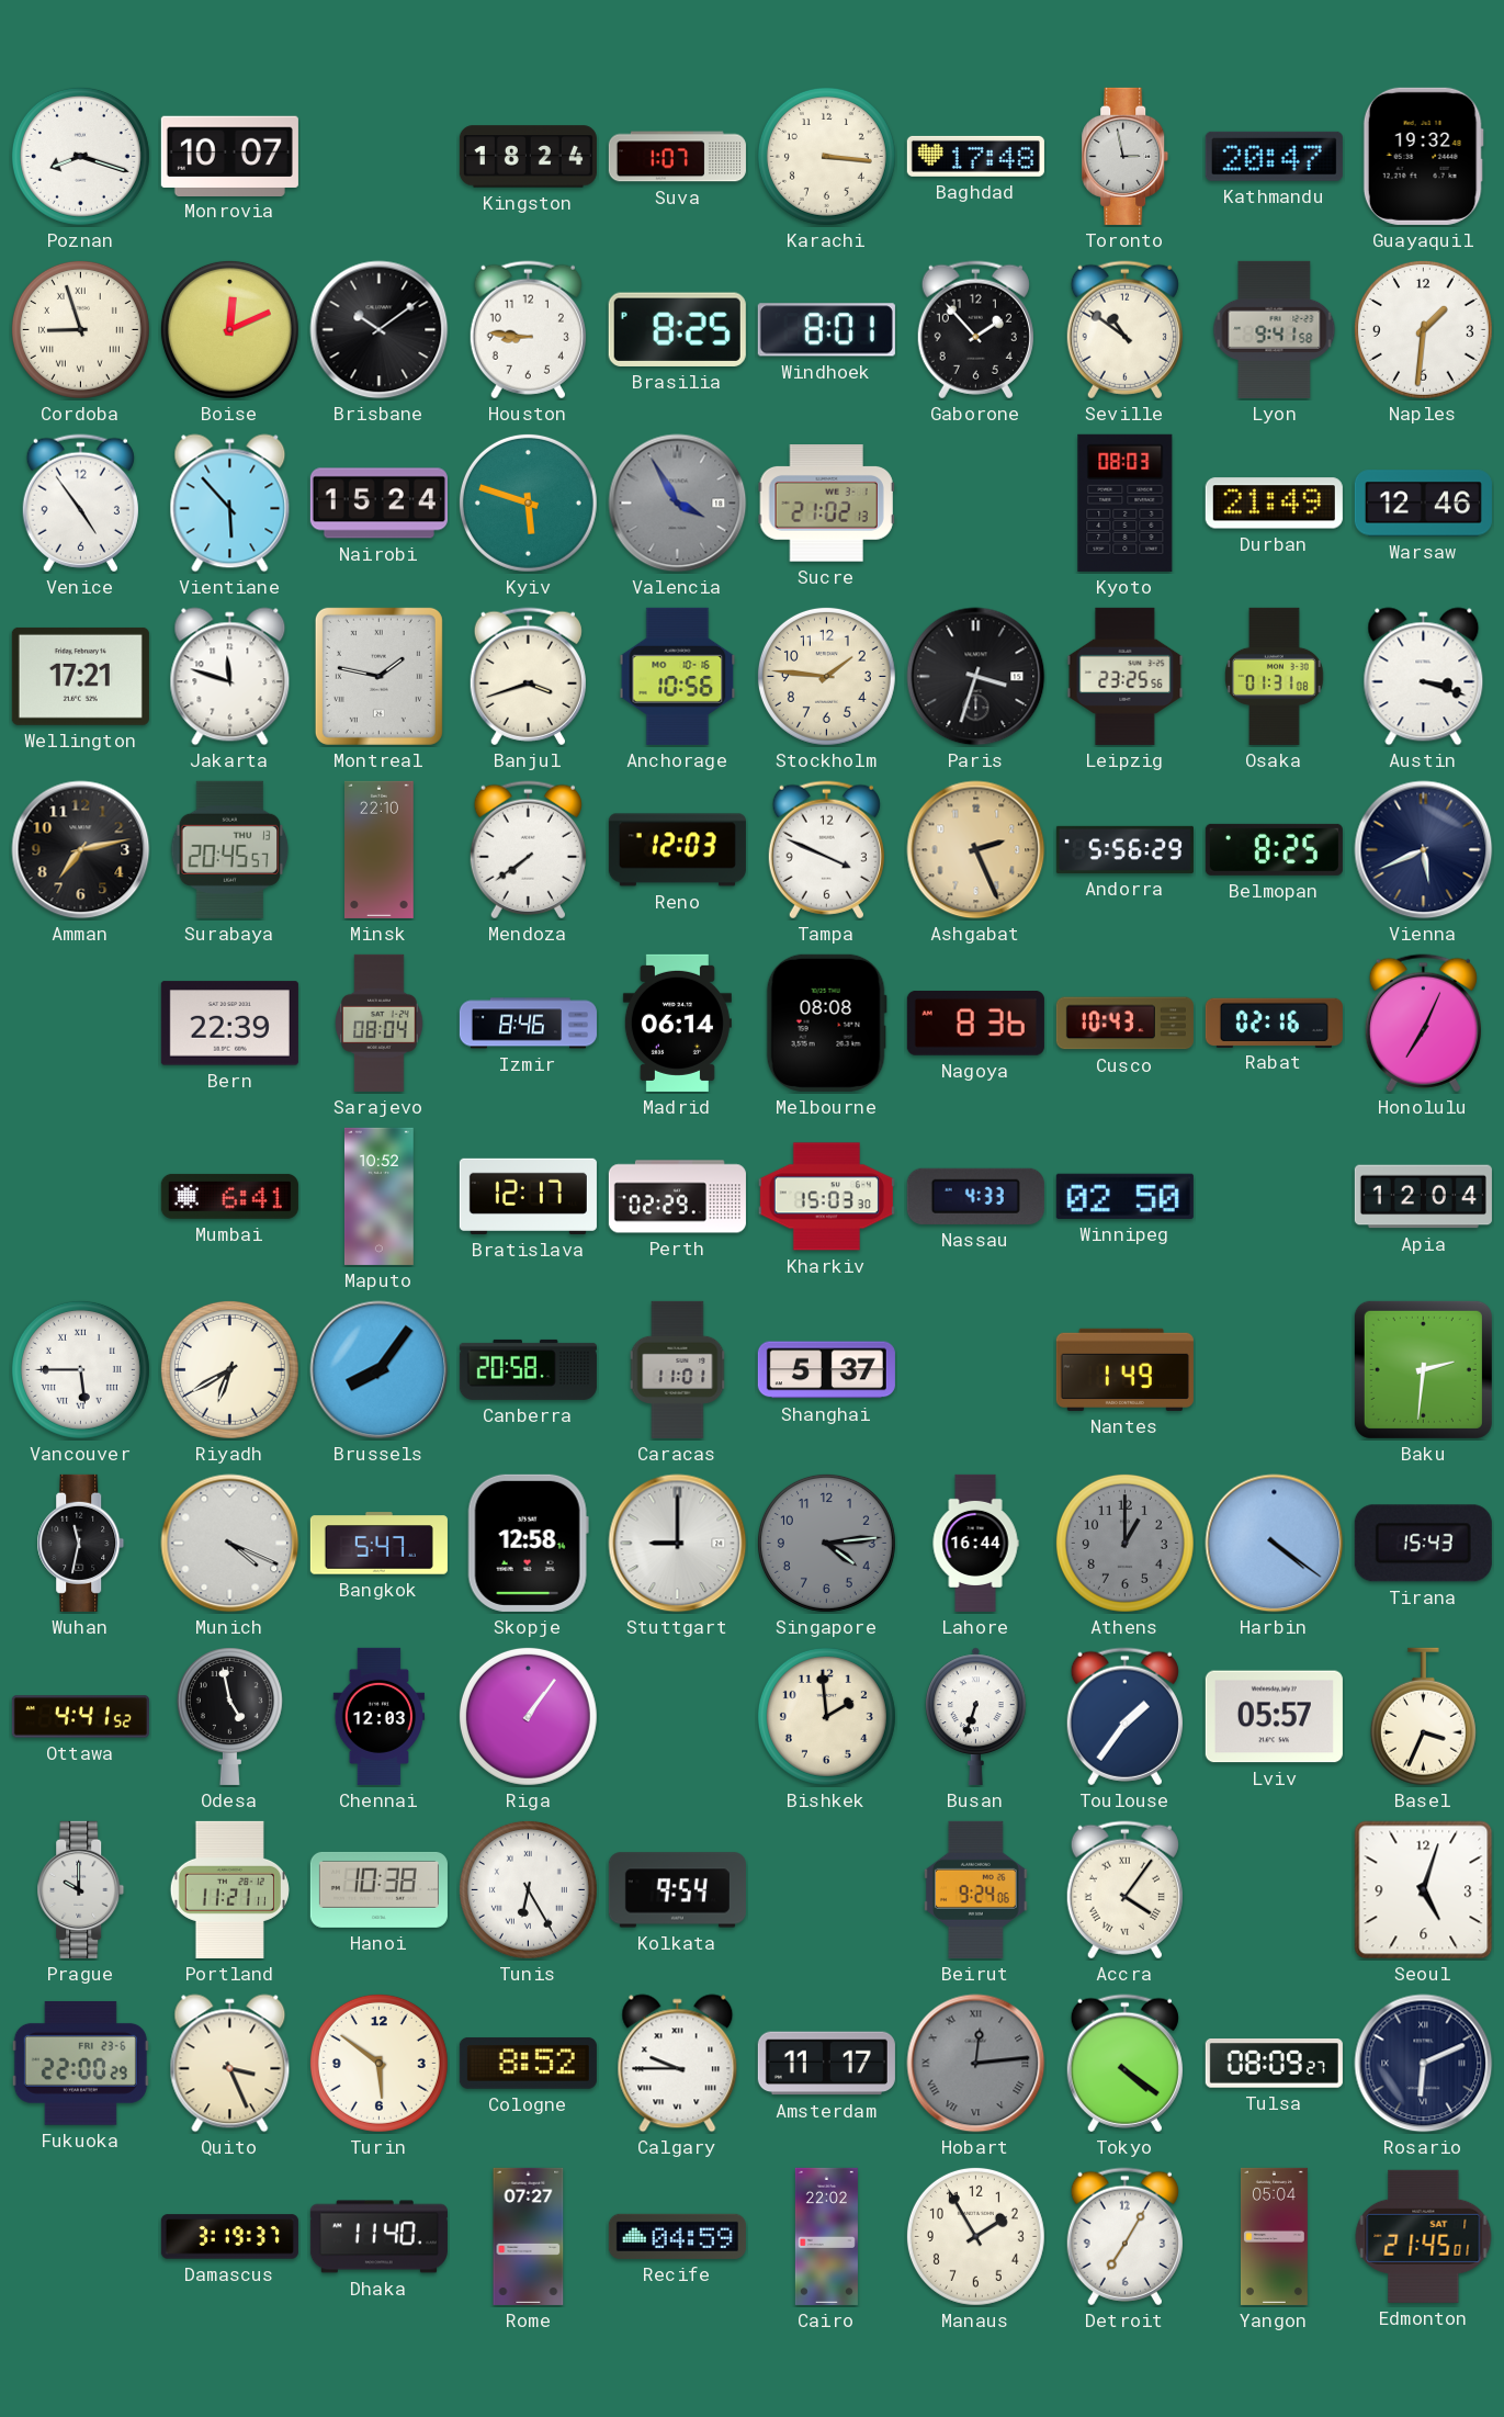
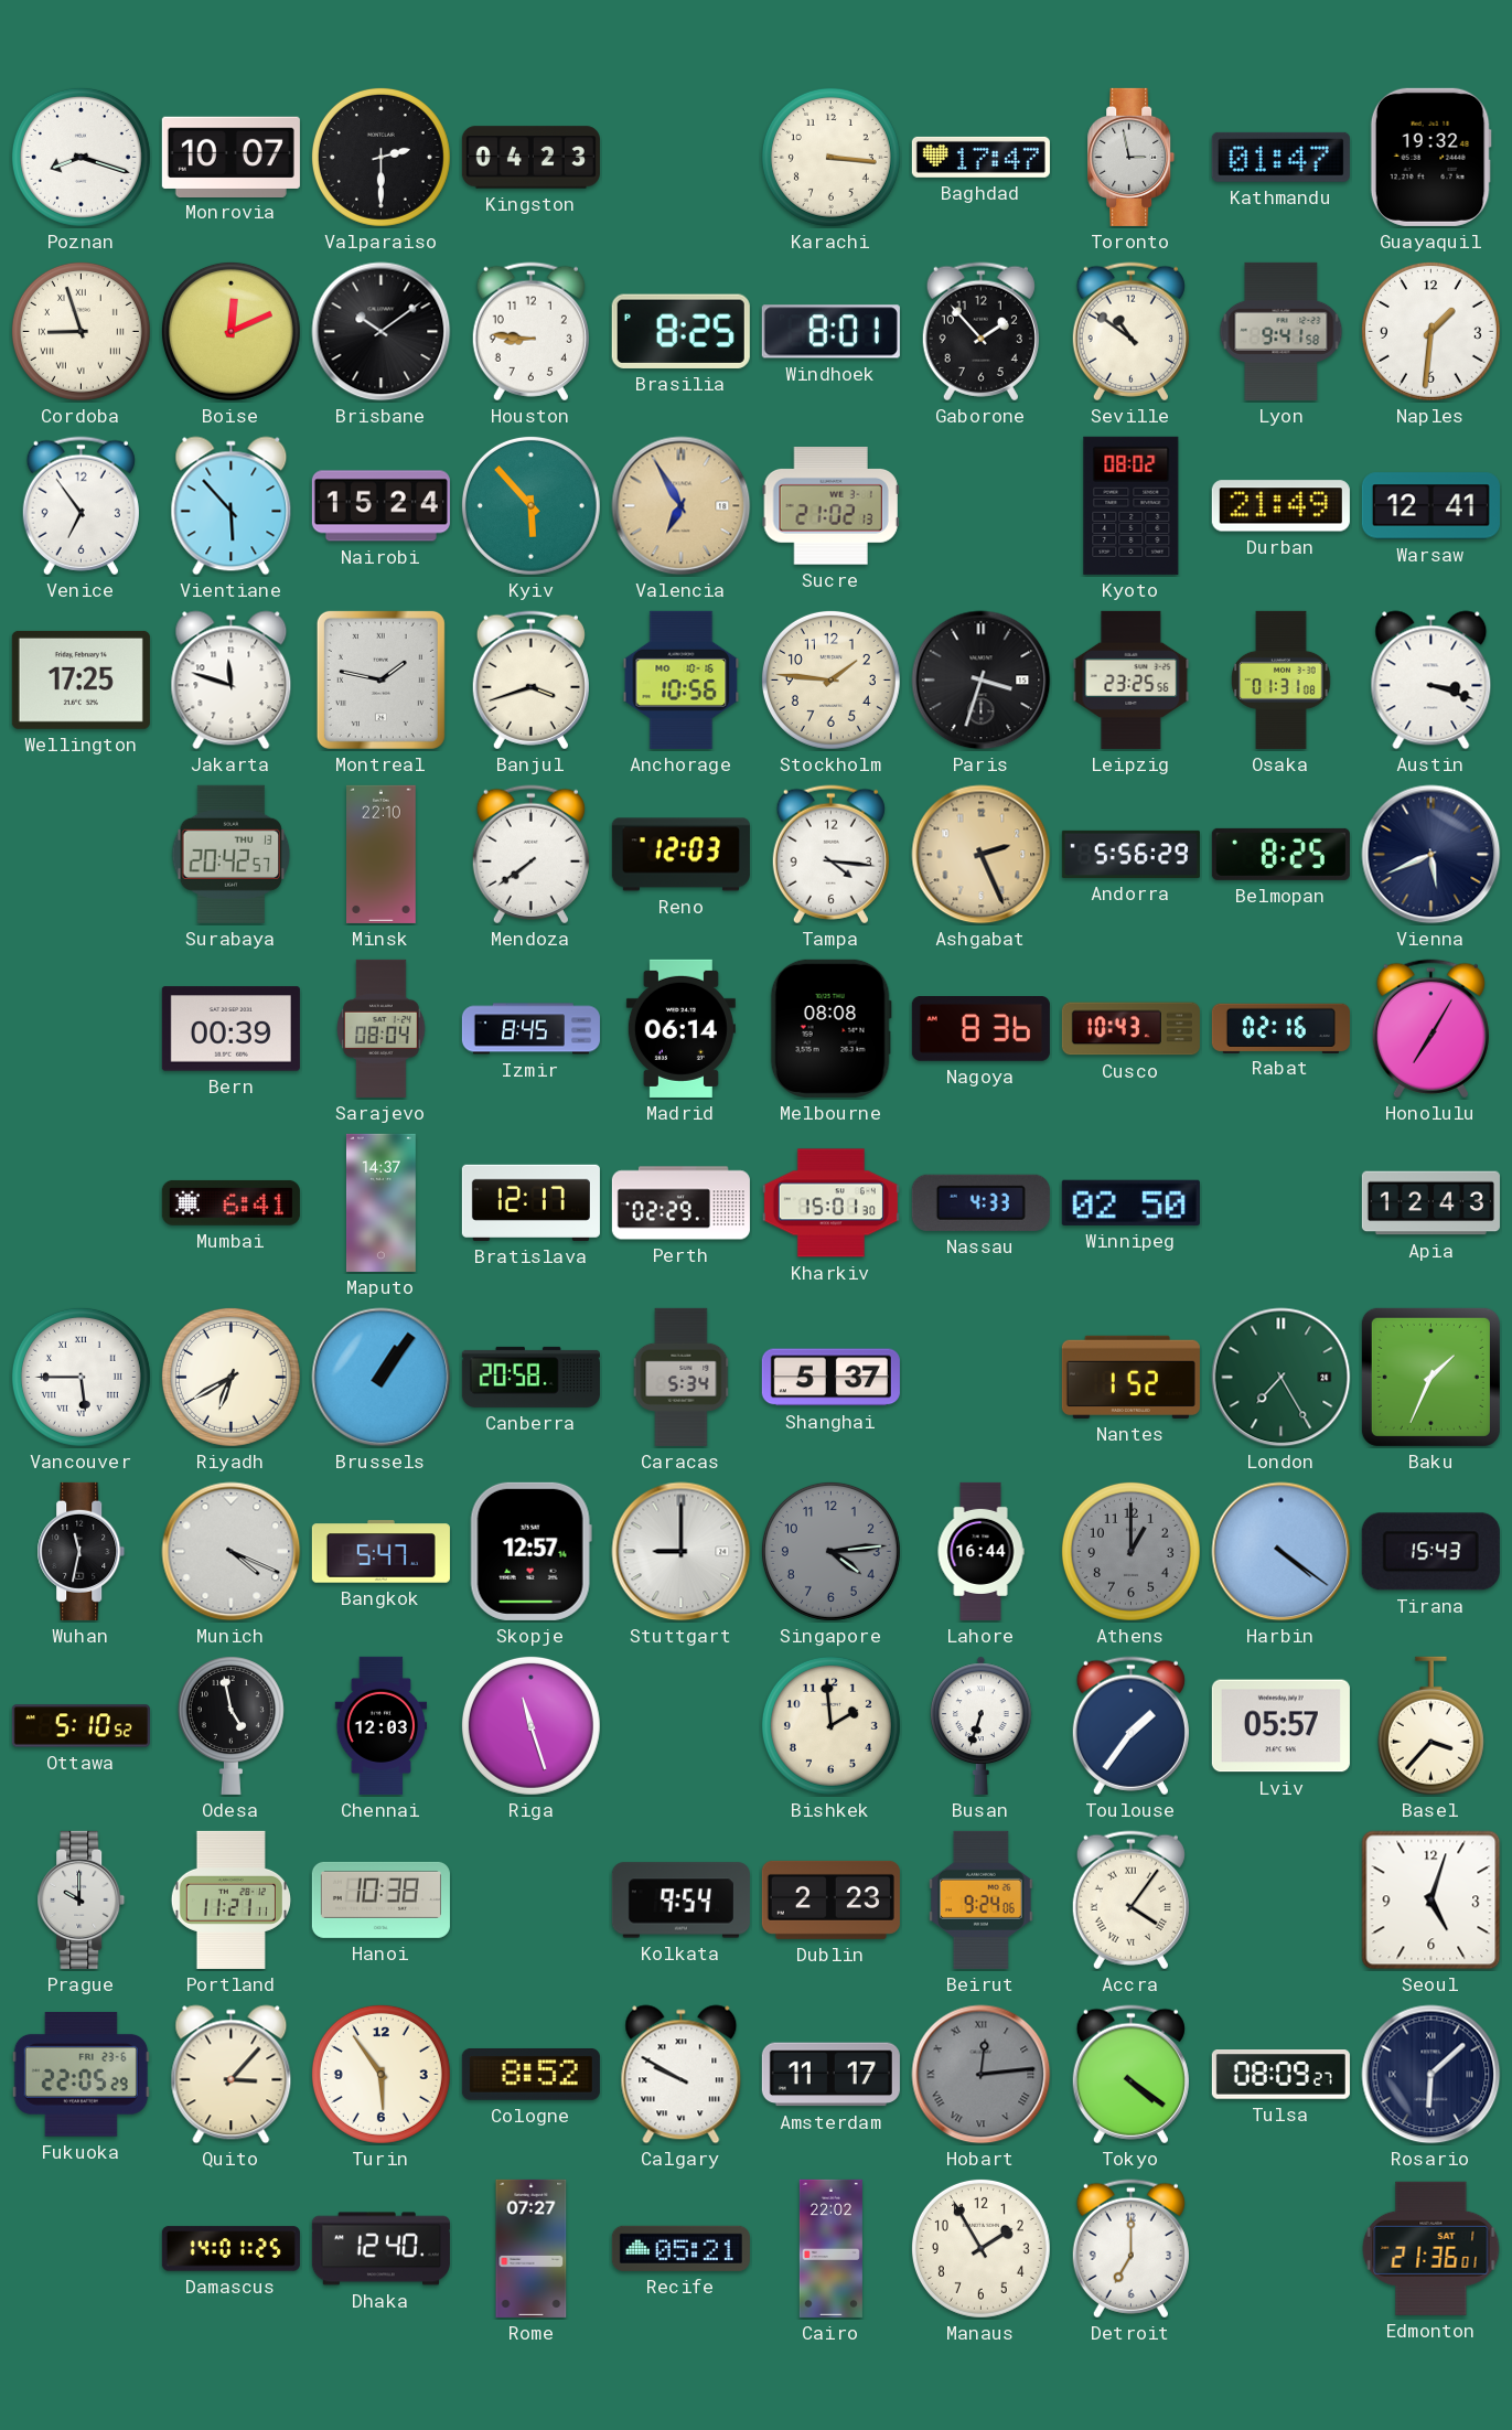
Valparaiso: none -> 2:30 (380, 157)
Kingston: 18:24 -> 04:23 (530, 158)
Suva: 1:07 -> none (677, 157)
Baghdad: 17:48 -> 17:47 (980, 157)
Kathmandu: 20:47 -> 01:47 (1280, 157)
Venice: 4:54 -> 6:54 (81, 506)
Kyiv: 5:48 -> 5:53 (530, 505)
Valencia: 3:55 -> 6:55 (682, 506)
Valencia dial: grey -> champagne (682, 506)
Kyoto: 08:03 -> 08:02 (1132, 505)
Warsaw: 12:46 -> 12:41 (1430, 506)
Wellington: 17:21 -> 17:25 (81, 679)
Amman: 7:13 -> none (81, 850)
Surabaya: 20:45 -> 20:42 (232, 854)
Tampa: 3:49 -> 4:16 (830, 855)
Bern: 22:39 -> 00:39 (230, 1029)
Izmir: 8:46 -> 8:45 (530, 1029)
Honolulu: 7:04 -> 7:05 (1430, 1029)
Maputo: 10:52 -> 14:37 (380, 1202)
Kharkiv: 15:03 -> 15:01 (830, 1203)
Apia: 12:04 -> 12:43 (1430, 1203)
Brussels: 8:06 -> 1:06 (382, 1378)
Caracas: 11:01 -> 5:34 (682, 1377)
Nantes: 1:49 -> 1:52 (1130, 1377)
London: none -> 7:25 (1282, 1378)
Baku: 2:31 -> 1:34 (1430, 1377)
Skopje: 12:58 -> 12:57 (530, 1551)
Ottawa: 4:41 -> 5:10 (81, 1726)
Riga: 1:06 -> 11:27 (530, 1725)
Basel: 3:34 -> 3:37 (1430, 1726)
Tunis: 6:25 -> none (528, 1889)
Dublin: none -> 2:23 (830, 1899)
Fukuoka: 22:00 -> 22:05 (81, 2074)
Quito: 3:26 -> 3:07 (232, 2075)
Turin: 5:51 -> 5:54 (380, 2074)
Calgary: 9:45 -> 9:50 (682, 2075)
Rosario: 6:11 -> 6:08 (1431, 2075)
Damascus: 3:19 -> 14:01 (230, 2249)
Dhaka: 11:40 -> 12:40 (380, 2249)
Recife: 04:59 -> 05:21 (680, 2248)
Detroit: 7:05 -> 7:00 (1130, 2249)
Yangon: 05:04 -> none (1275, 2236)
Edmonton: 21:45 -> 21:36 (1431, 2248)
